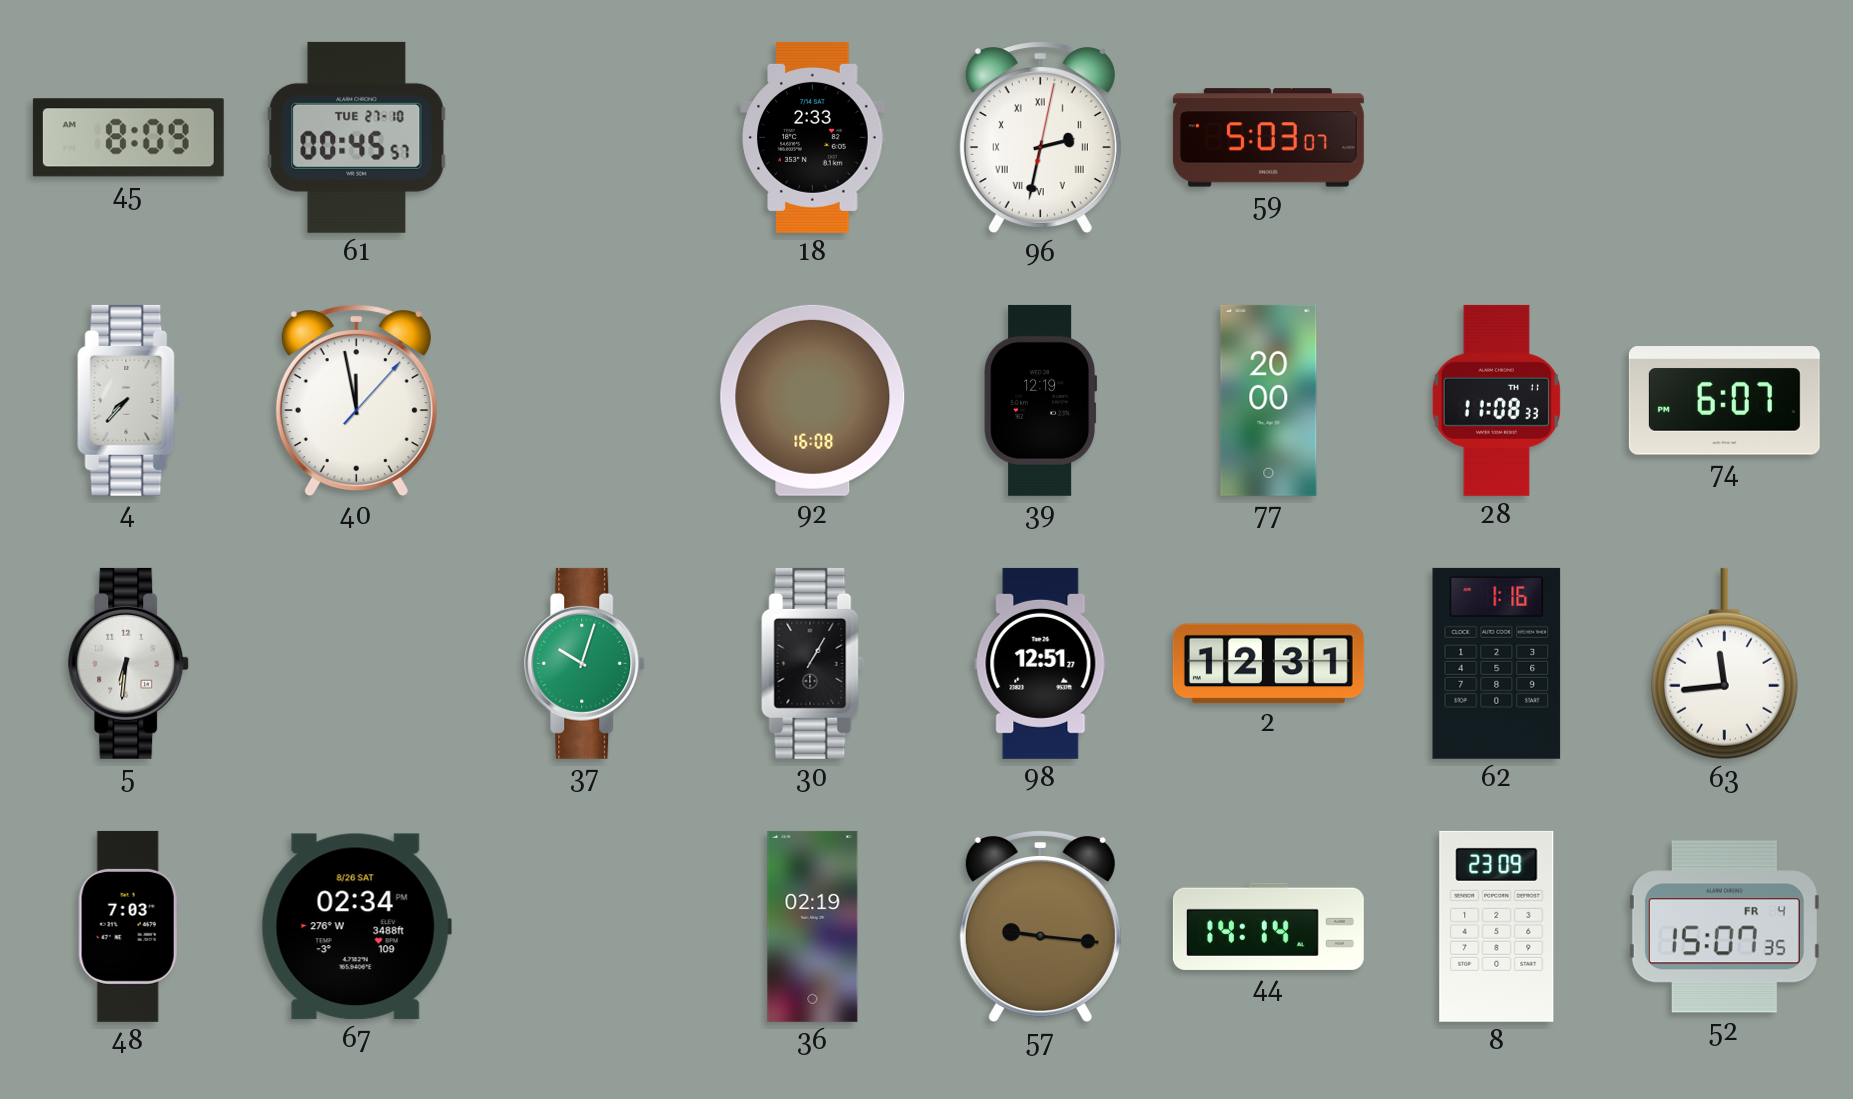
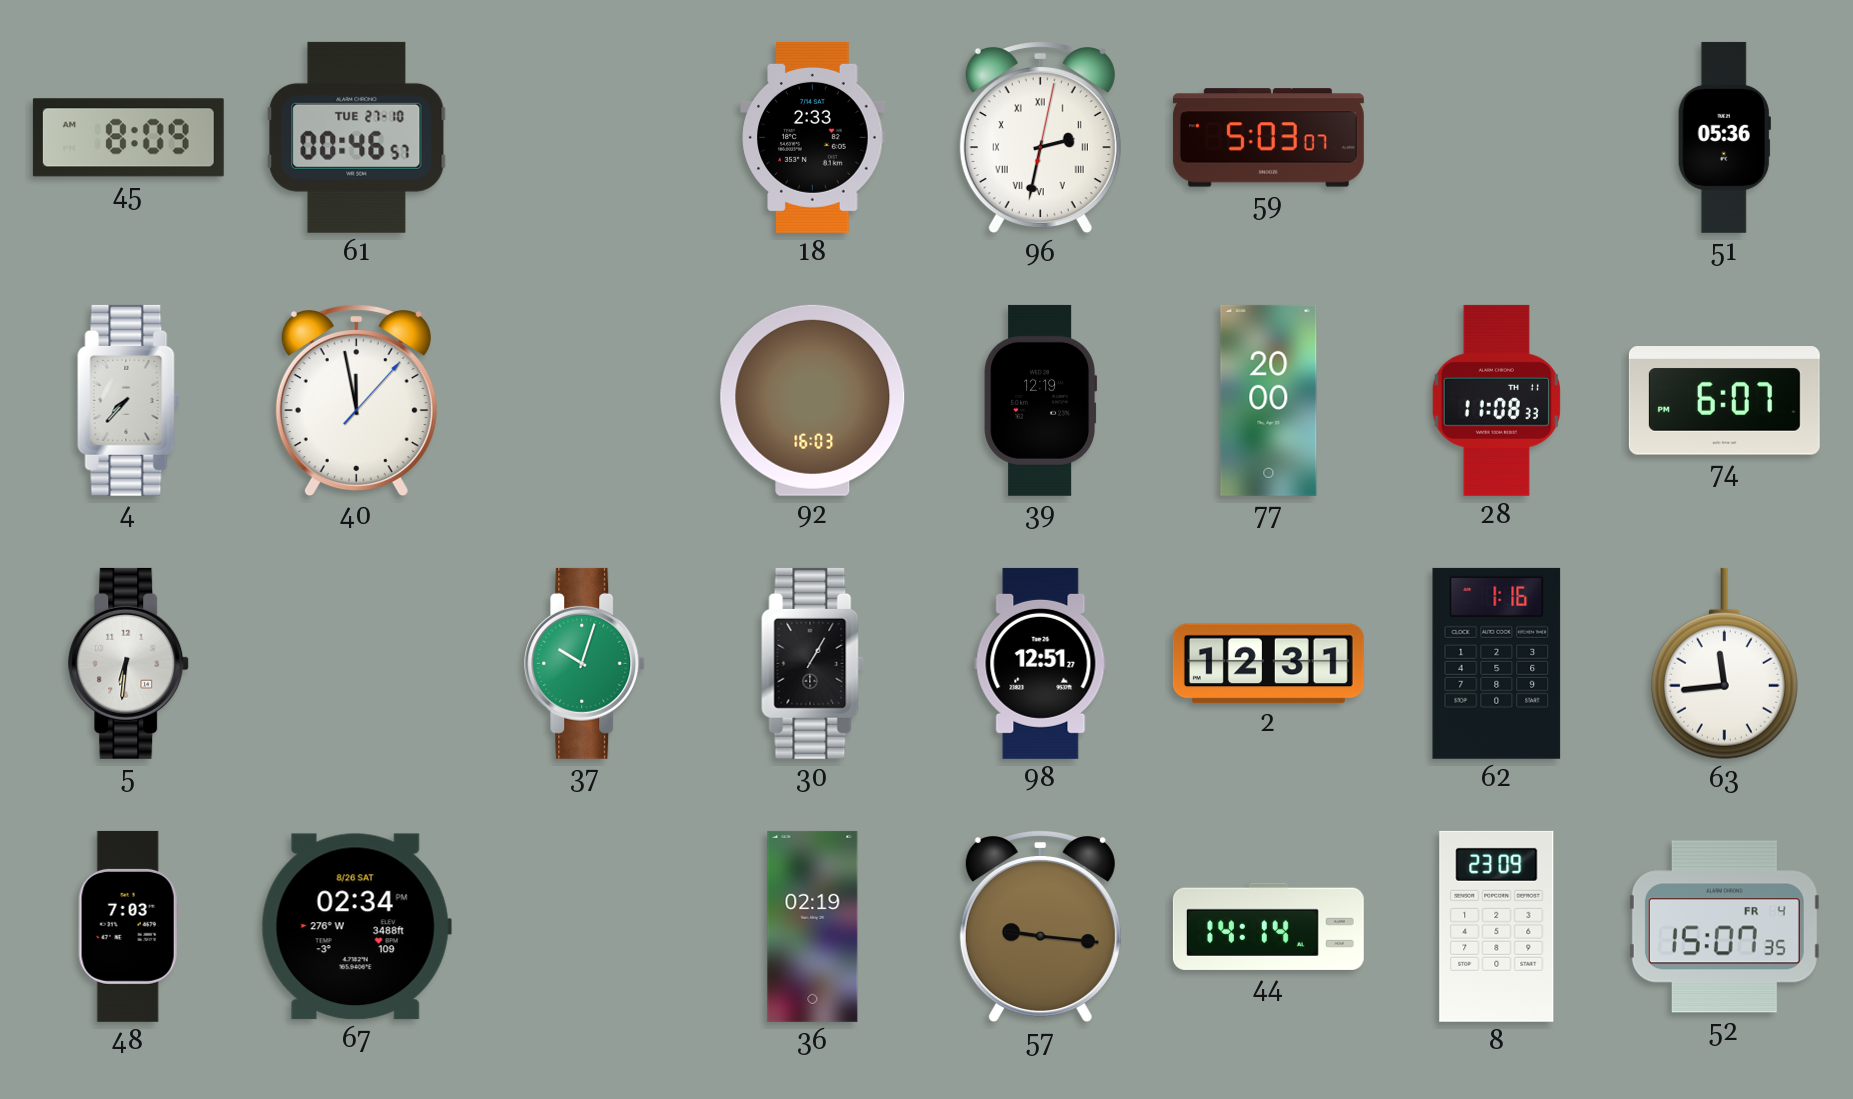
61: 00:45 -> 00:46 (357, 137)
51: none -> 05:36 (1724, 137)
92: 16:08 -> 16:03 (813, 400)
